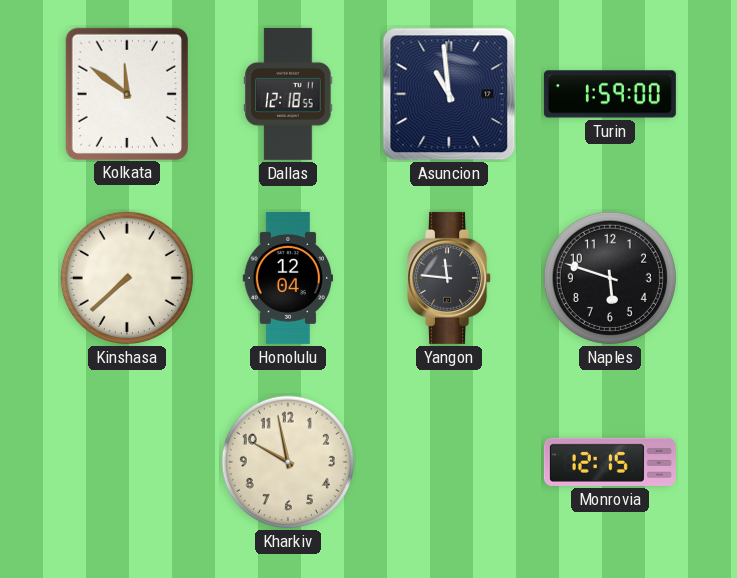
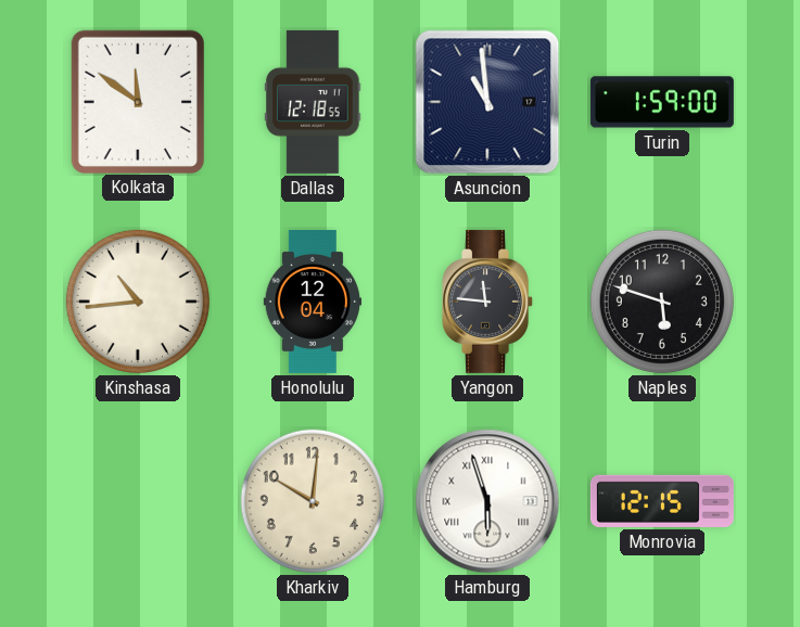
Kinshasa: 7:38 -> 10:44 (138, 302)
Kharkiv: 9:58 -> 10:01 (313, 501)
Hamburg: none -> 5:57 (487, 501)
